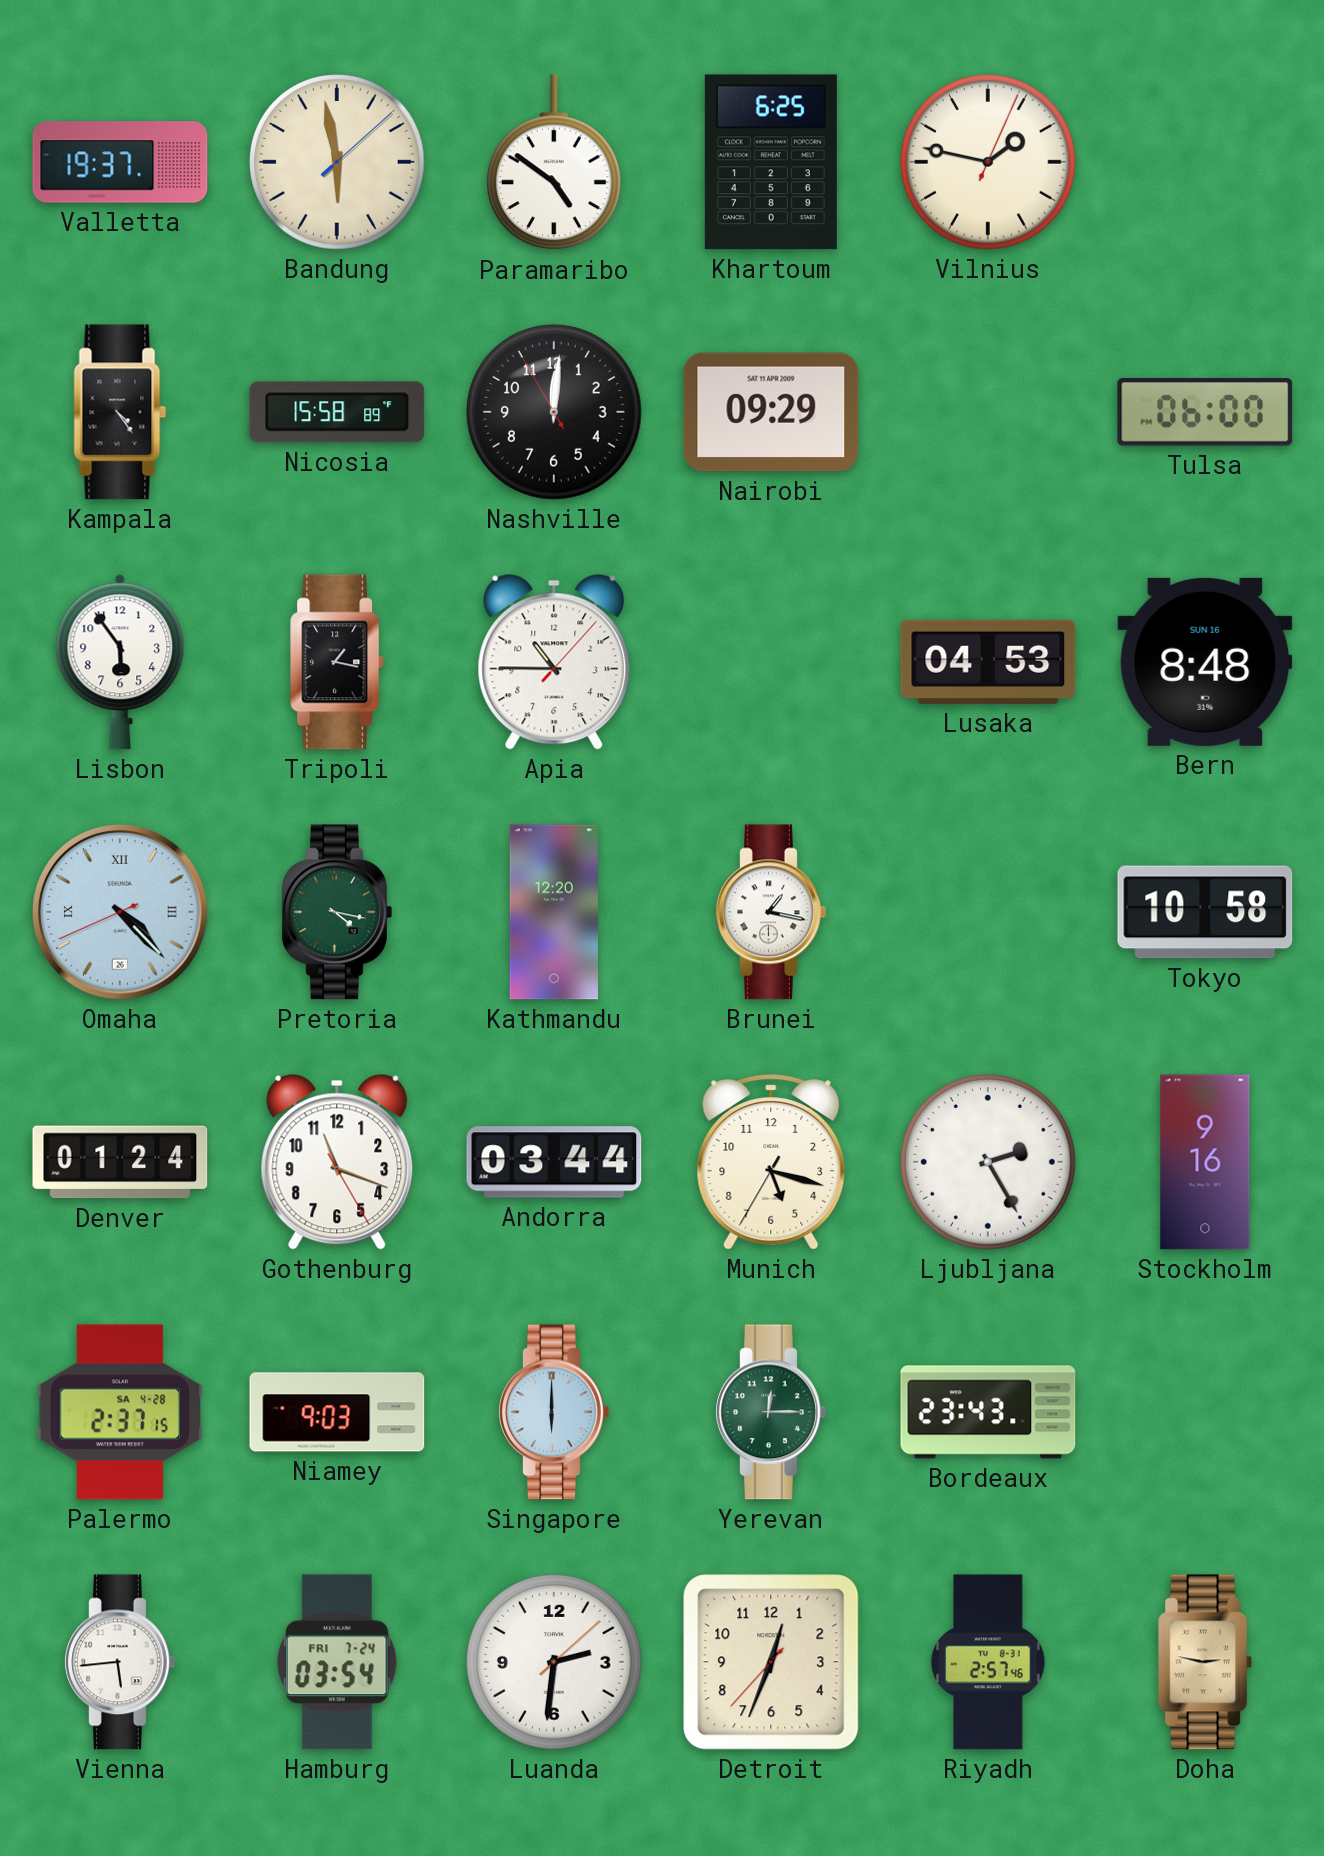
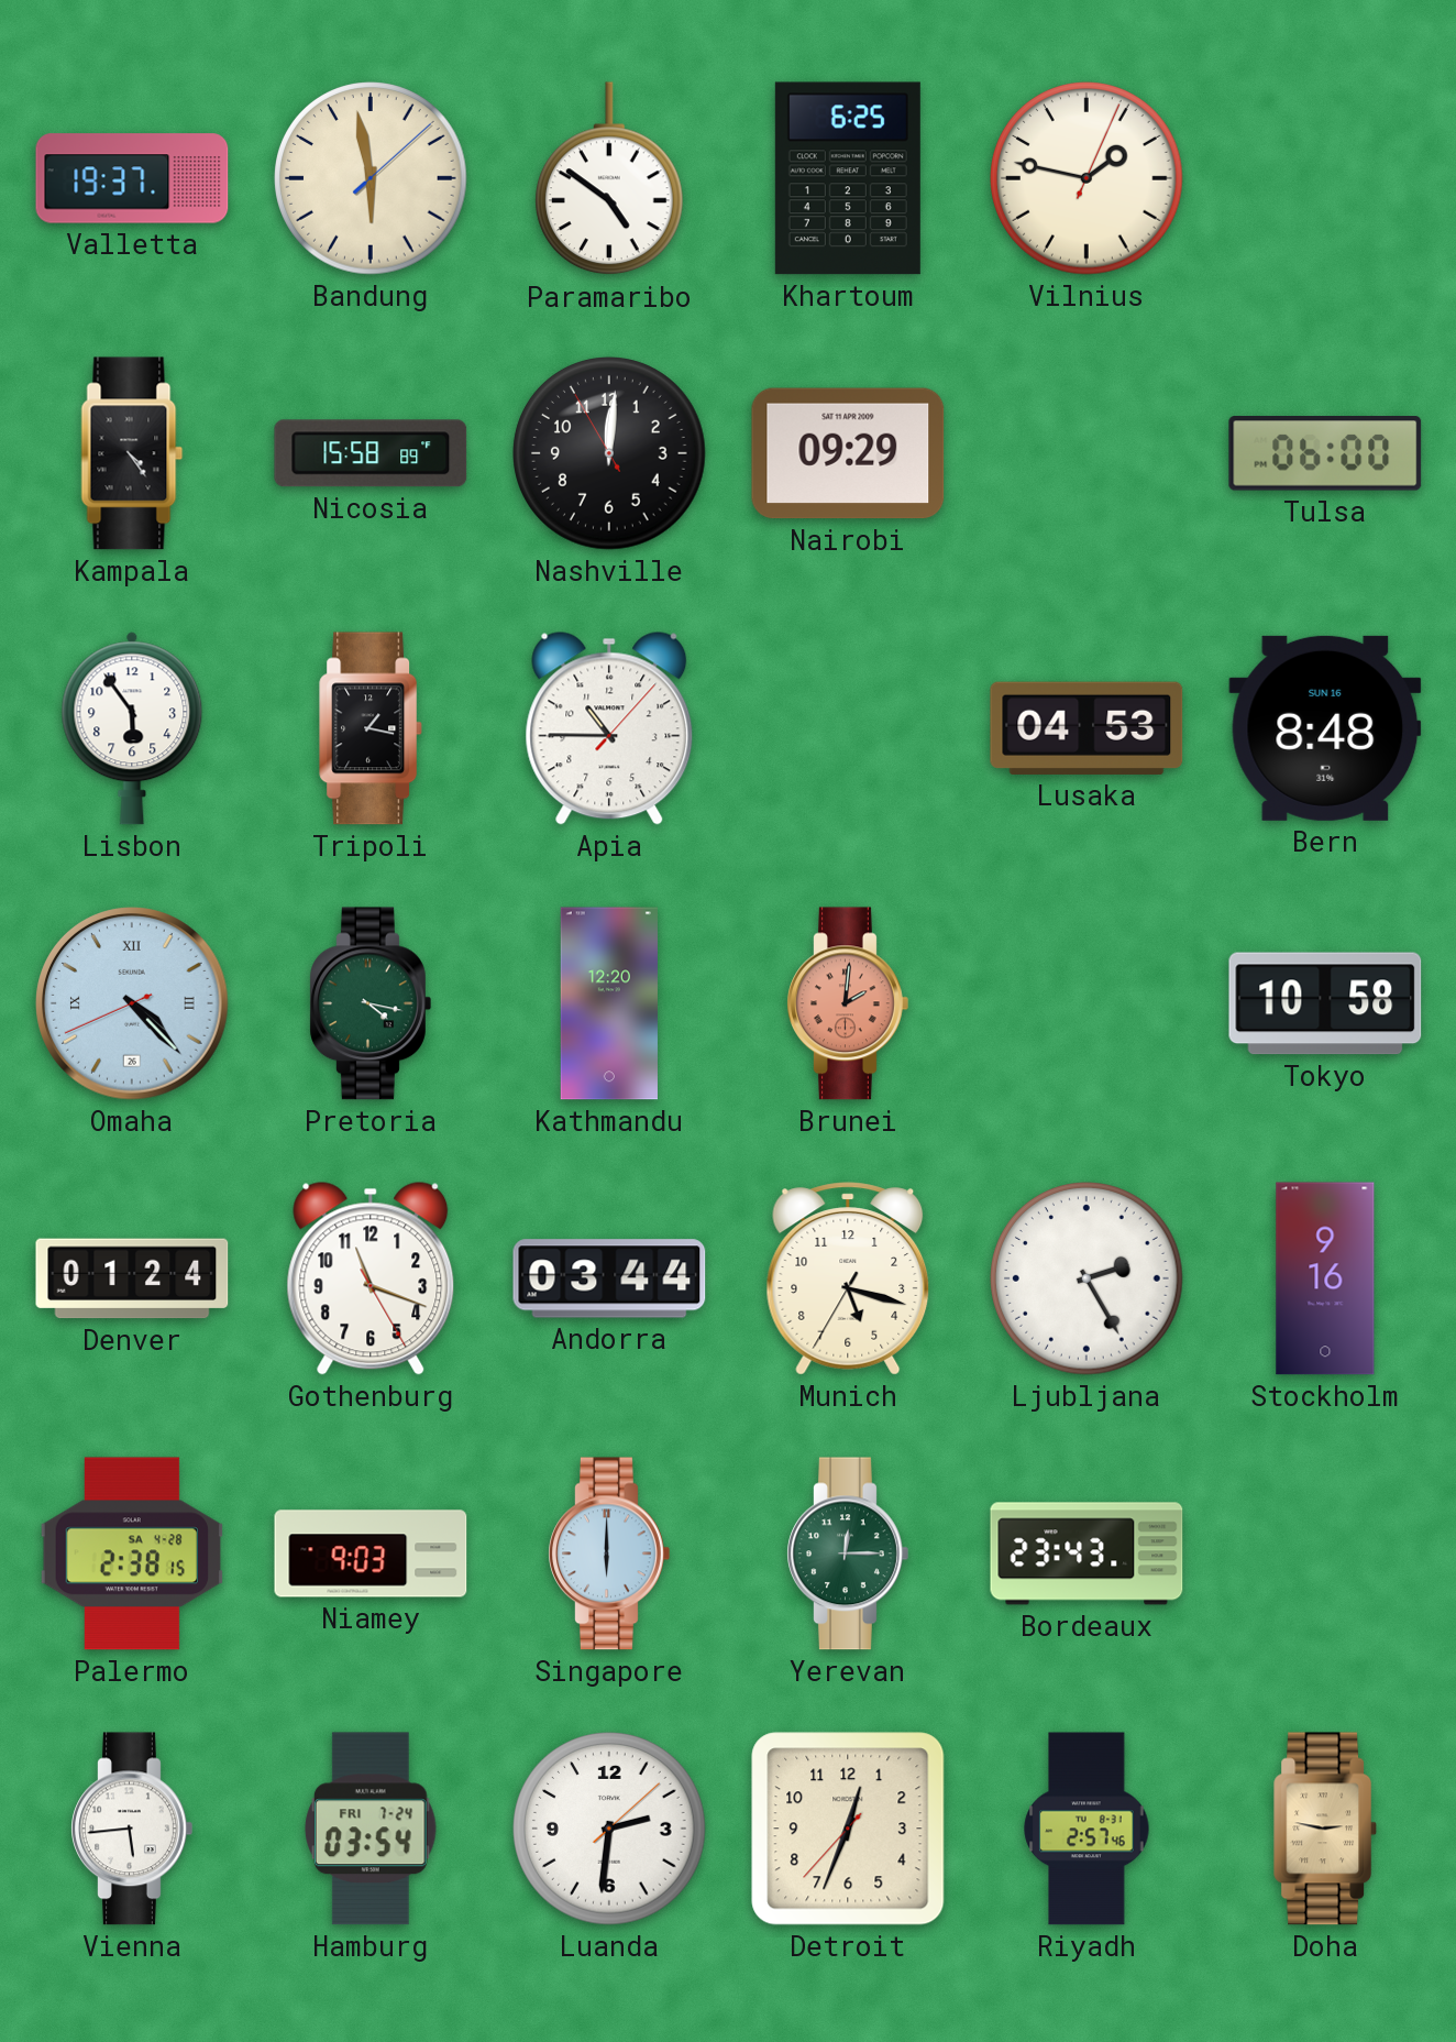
Brunei: 1:17 -> 2:01 (848, 1003)
Brunei dial: white -> salmon (848, 1003)
Palermo: 2:37 -> 2:38 (132, 1554)
